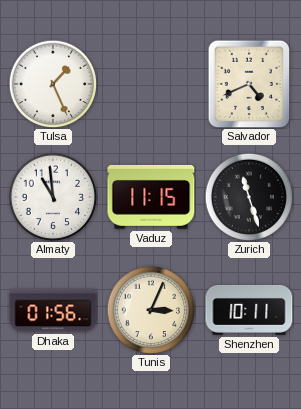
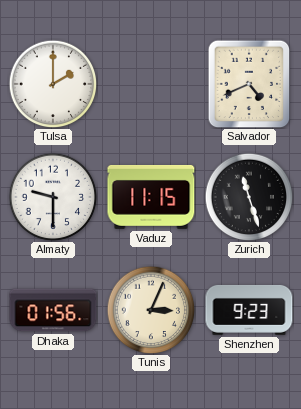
Tulsa: 1:26 -> 2:00 (53, 84)
Almaty: 10:59 -> 9:30 (53, 197)
Shenzhen: 10:11 -> 9:23 (249, 310)
